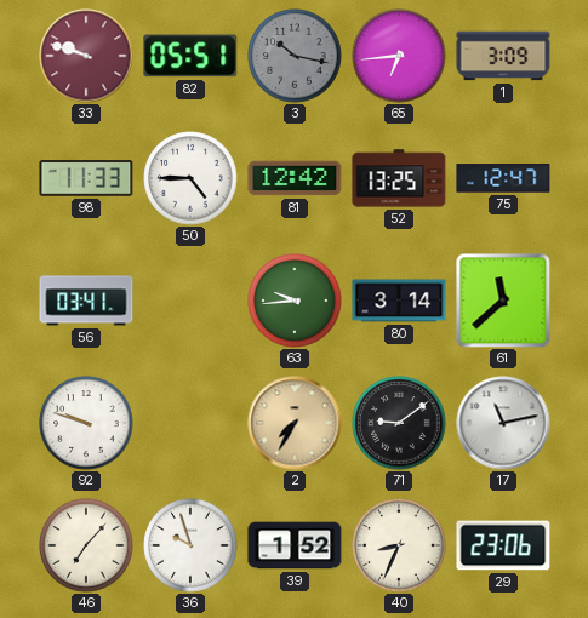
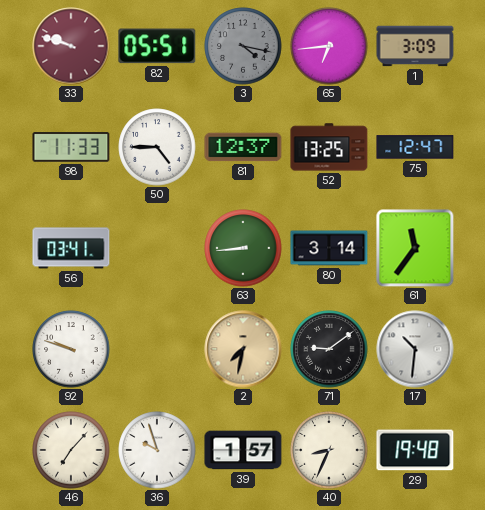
3: 10:17 -> 4:17 (243, 46)
81: 12:42 -> 12:37 (243, 147)
63: 9:44 -> 8:44 (243, 248)
61: 11:38 -> 11:36 (415, 248)
2: 7:35 -> 7:32 (243, 349)
17: 11:13 -> 10:31 (415, 349)
39: 1:52 -> 1:57 (243, 450)
29: 23:06 -> 19:48 (415, 450)
